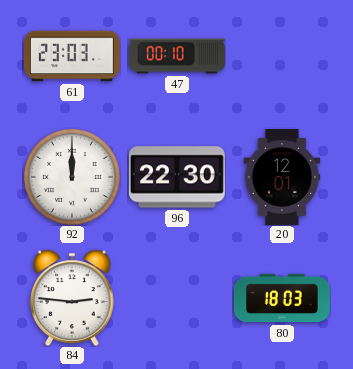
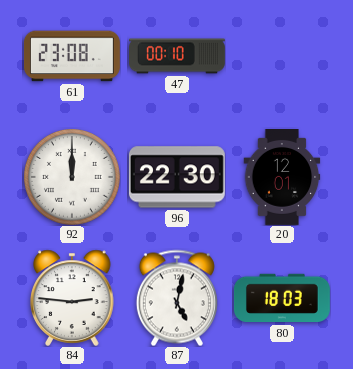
61: 23:03 -> 23:08 (72, 56)
87: none -> 5:02 (177, 298)
